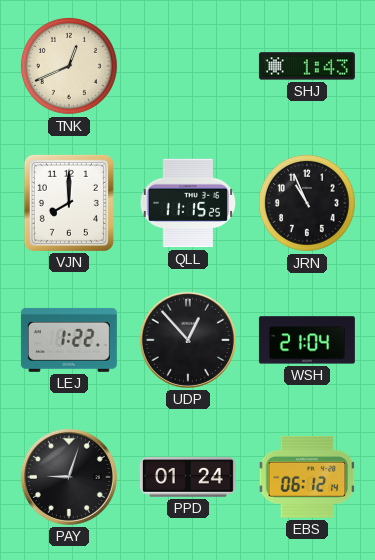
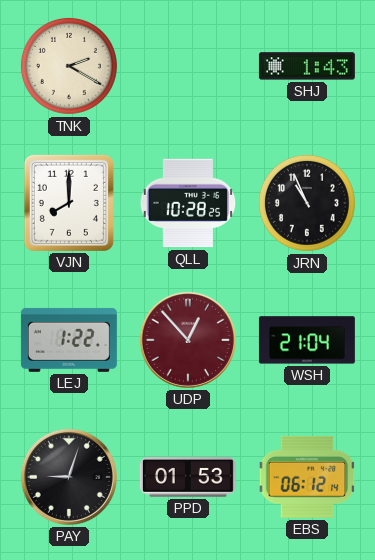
TNK: 12:41 -> 2:20 (69, 66)
QLL: 11:15 -> 10:28 (188, 203)
UDP dial: black -> burgundy (188, 340)
PPD: 01:24 -> 01:53 (188, 477)
